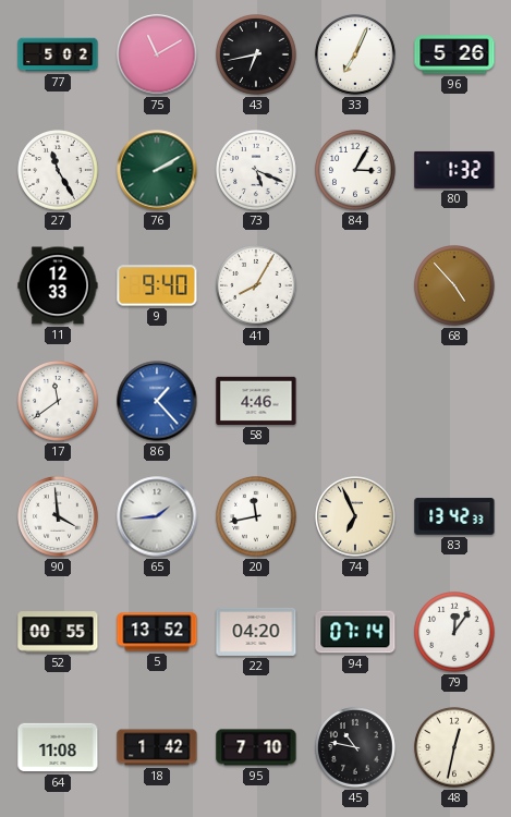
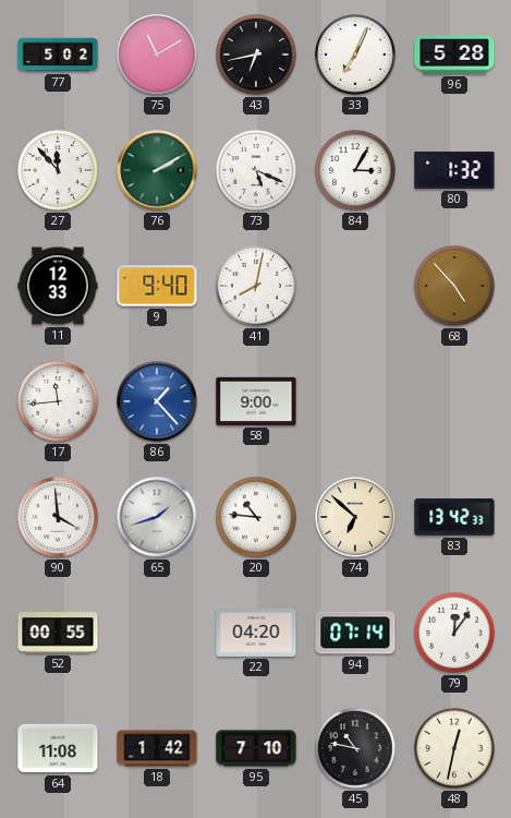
96: 5:26 -> 5:28 (454, 55)
27: 11:25 -> 11:53 (59, 171)
41: 8:05 -> 8:02 (257, 287)
17: 11:39 -> 11:44 (59, 402)
58: 4:46 -> 9:00 (256, 401)
65: 1:44 -> 1:42 (157, 517)
20: 11:43 -> 10:46 (257, 518)
74: 6:56 -> 6:52 (356, 518)
5: 13:52 -> none (157, 632)
